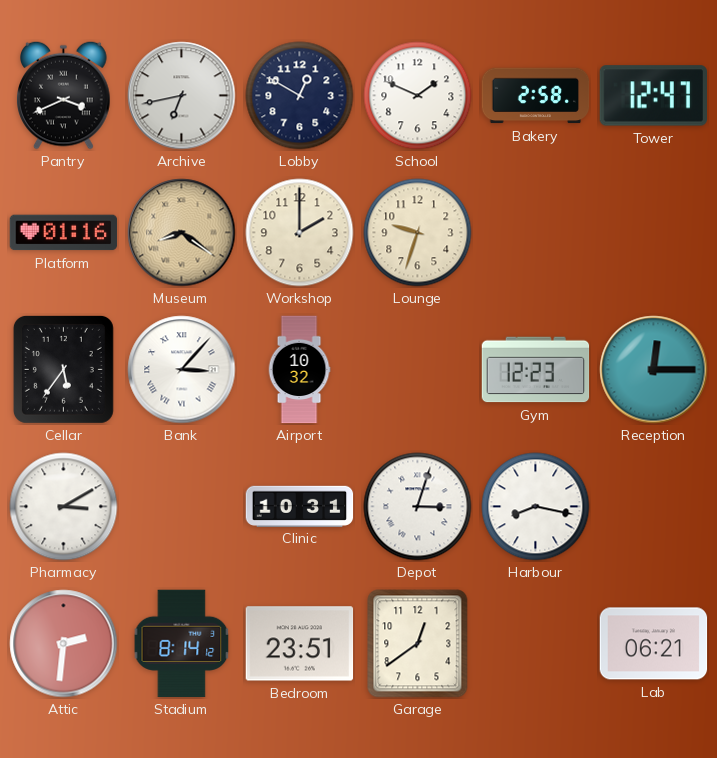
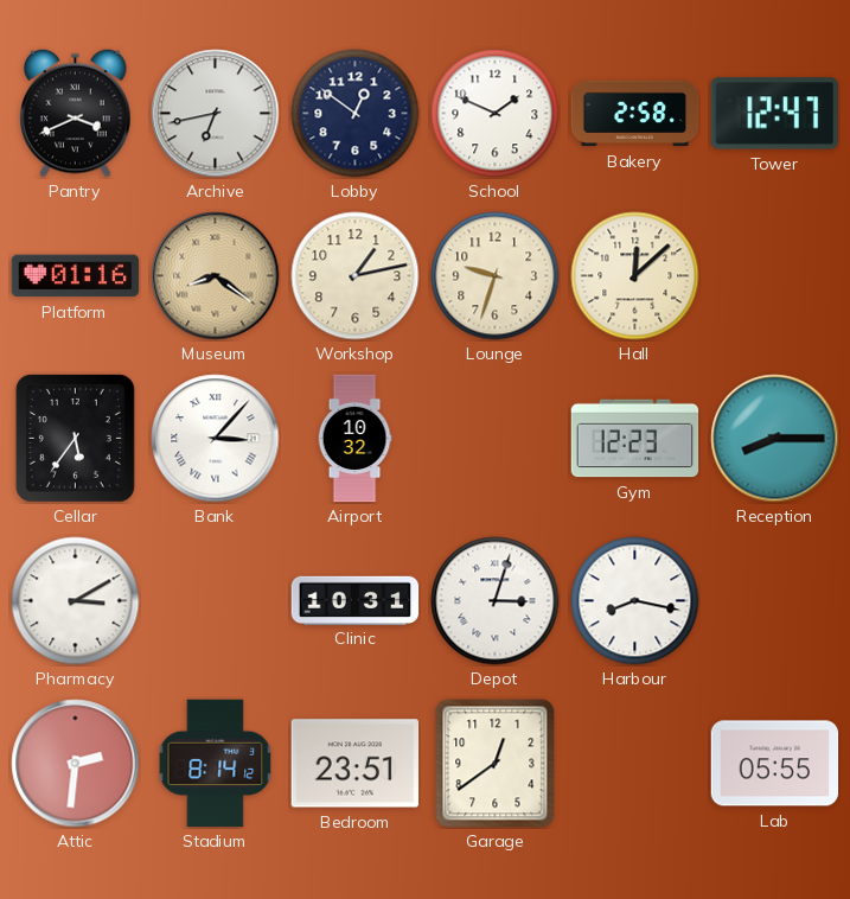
Lobby: 12:50 -> 12:51 (356, 114)
Workshop: 2:00 -> 1:13 (356, 276)
Hall: none -> 12:08 (635, 276)
Reception: 12:15 -> 8:15 (775, 439)
Lab: 06:21 -> 05:55 (775, 764)
